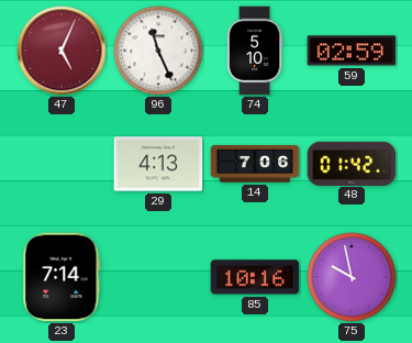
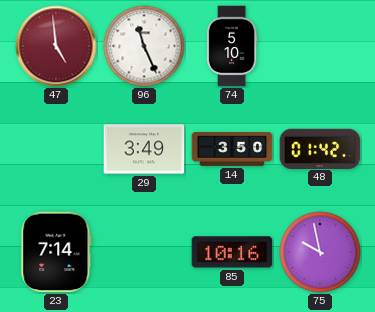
47: 5:04 -> 4:59 (56, 46)
59: 02:59 -> none (352, 51)
29: 4:13 -> 3:49 (144, 149)
14: 7:06 -> 3:50 (232, 150)
